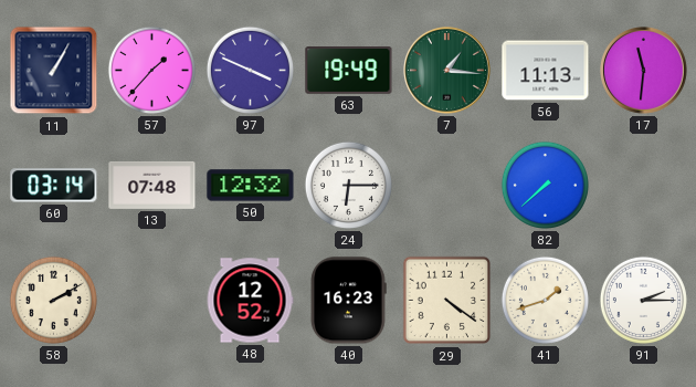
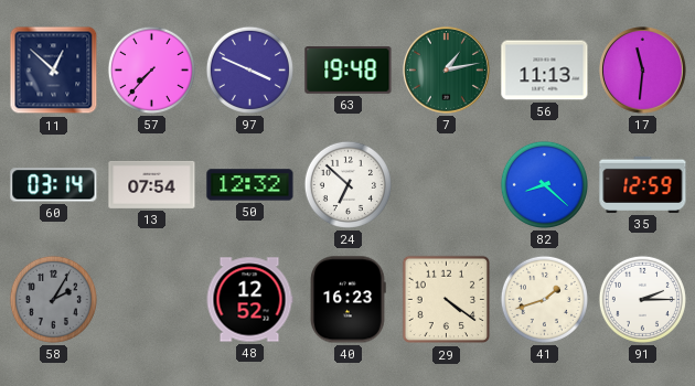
11: 1:05 -> 12:52 (54, 71)
57: 1:37 -> 7:37 (151, 69)
63: 19:49 -> 19:48 (349, 71)
7: 1:16 -> 1:13 (447, 71)
13: 07:48 -> 07:54 (152, 184)
24: 6:15 -> 6:52 (347, 184)
82: 7:38 -> 8:22 (544, 184)
35: none -> 12:59 (643, 184)
58: 2:10 -> 2:05 (53, 299)
58 dial: cream -> grey (53, 299)
